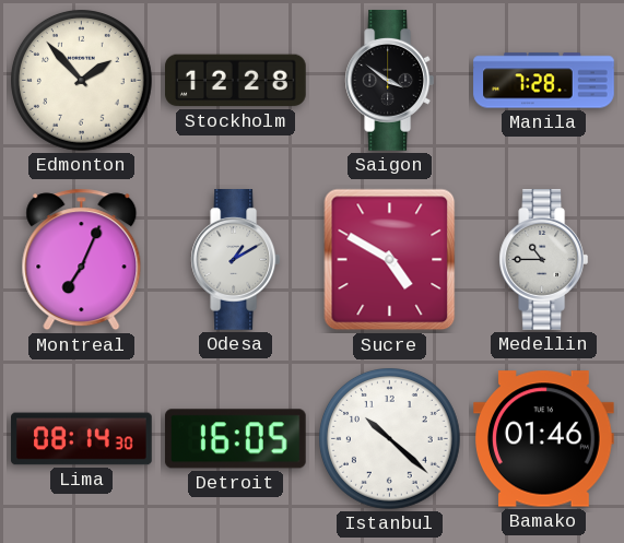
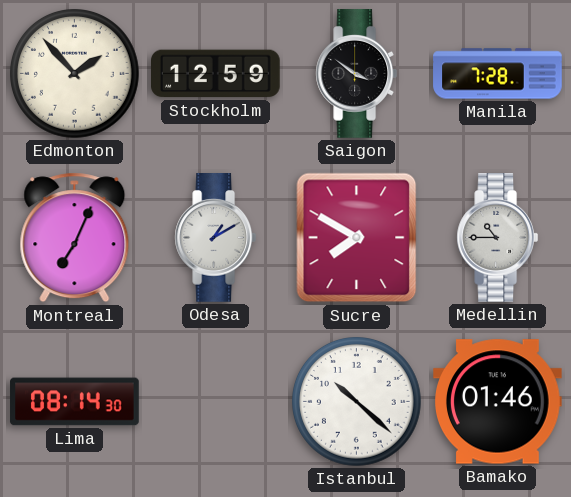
Stockholm: 12:28 -> 12:59 (216, 74)
Sucre: 4:50 -> 7:50 (357, 238)
Detroit: 16:05 -> none (235, 439)
